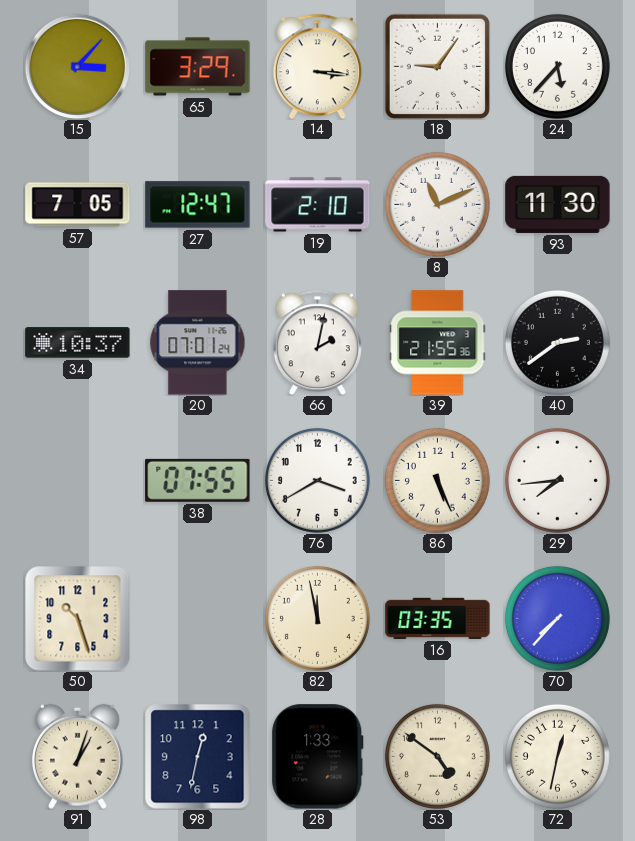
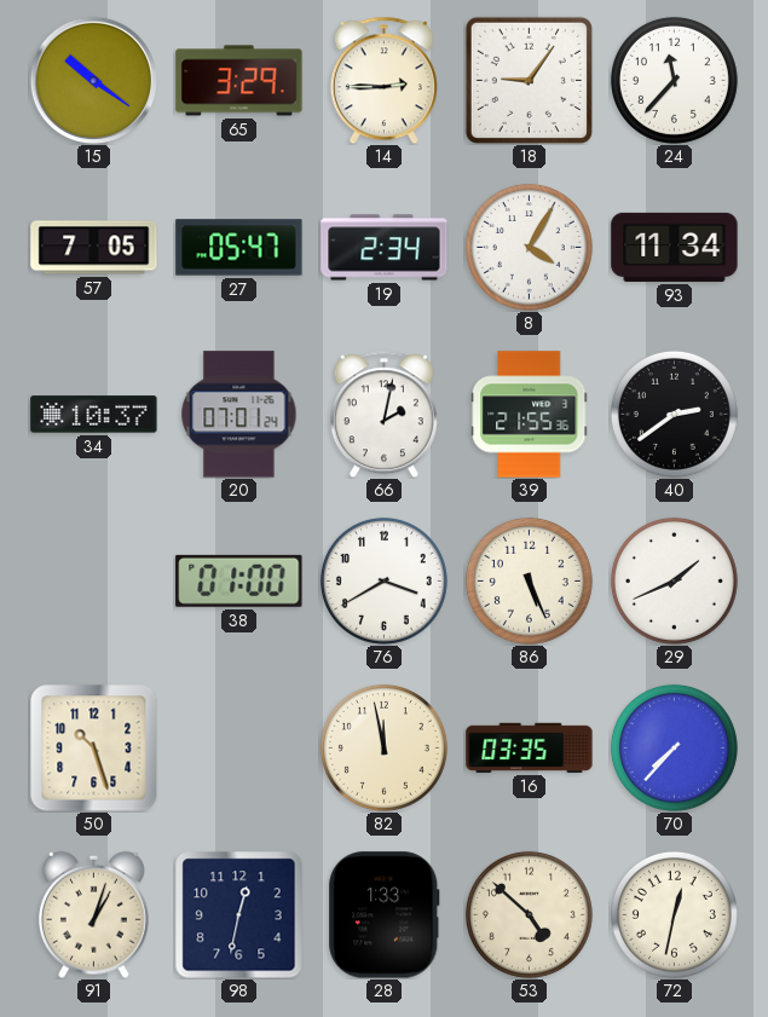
15: 3:07 -> 10:21 (93, 80)
14: 3:16 -> 2:45 (383, 80)
24: 5:37 -> 11:37 (674, 80)
27: 12:47 -> 05:47 (239, 248)
19: 2:10 -> 2:34 (385, 248)
8: 11:11 -> 4:05 (529, 247)
93: 11:30 -> 11:34 (675, 247)
38: 07:55 -> 01:00 (239, 580)
29: 7:44 -> 1:41 (674, 580)
53: 4:51 -> 4:52 (529, 914)
